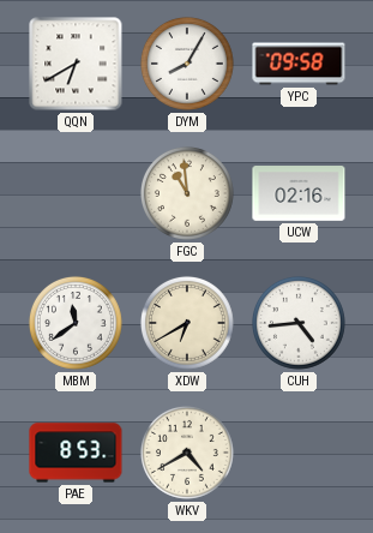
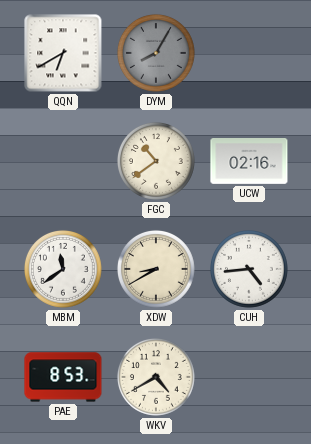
DYM dial: white -> grey (156, 53)
YPC: 09:58 -> none (299, 64)
FGC: 10:59 -> 10:39 (156, 161)
XDW: 6:40 -> 8:40 (156, 269)
